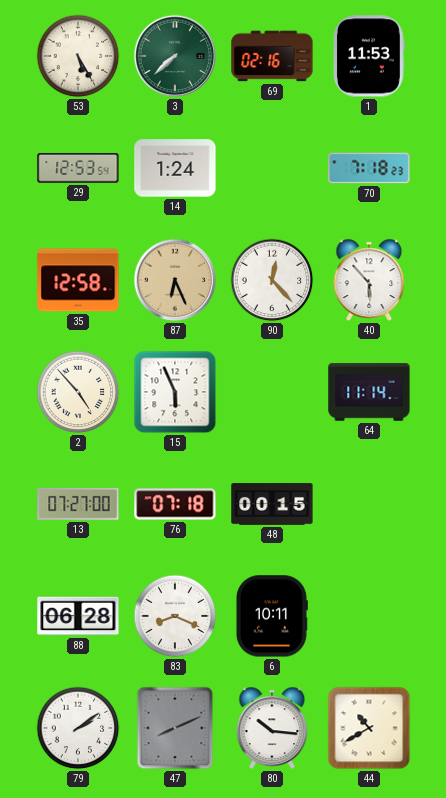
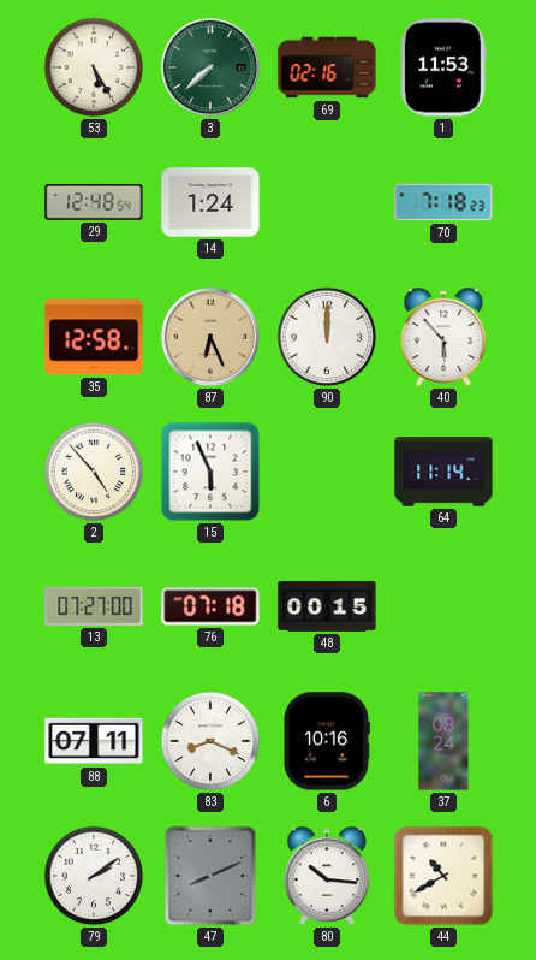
29: 12:53 -> 12:48 (94, 202)
90: 12:23 -> 12:00 (327, 337)
88: 06:28 -> 07:11 (94, 741)
6: 10:11 -> 10:16 (326, 741)
37: none -> 08:24 (443, 741)
